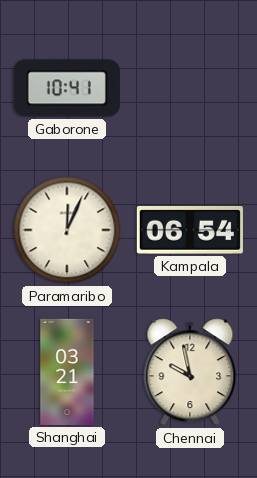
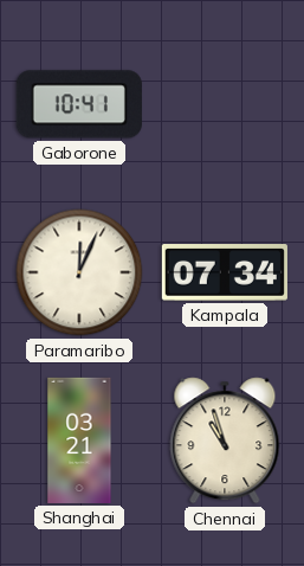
Kampala: 06:54 -> 07:34 (225, 274)
Chennai: 9:58 -> 10:57 (225, 440)
